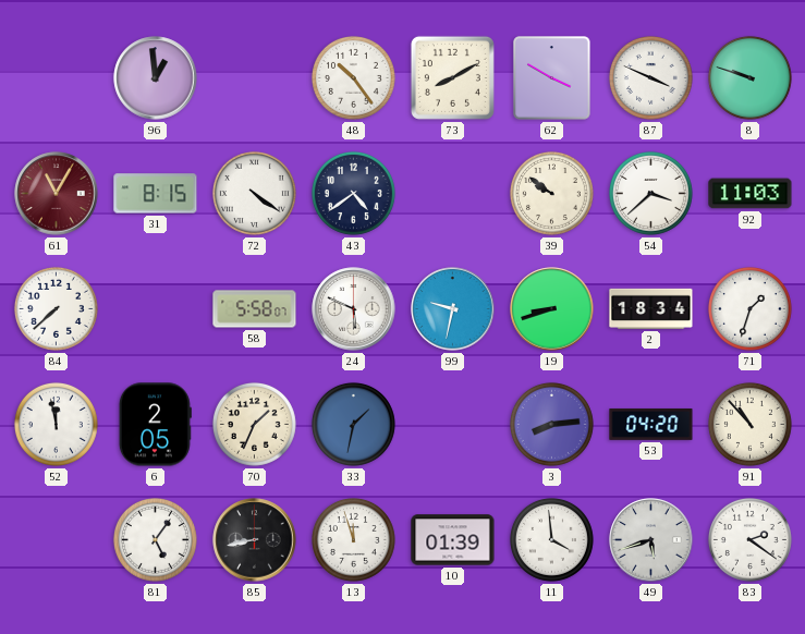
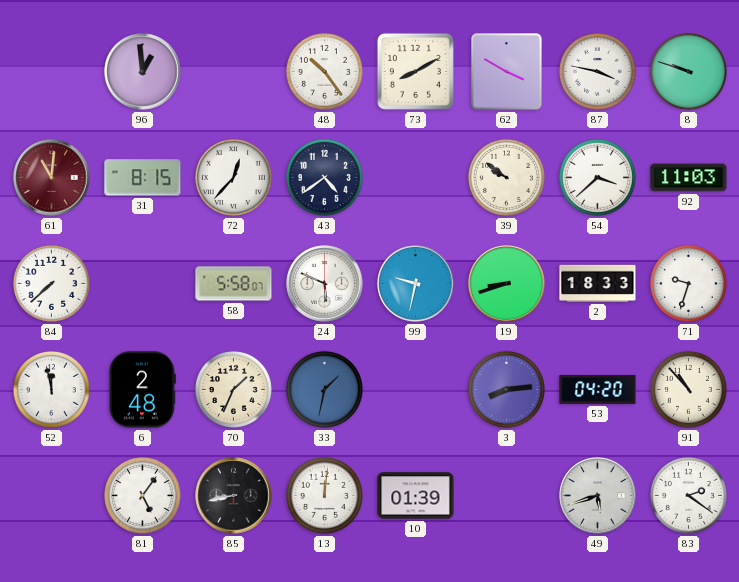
87: 3:49 -> 3:47 (597, 71)
61: 11:05 -> 11:01 (52, 178)
72: 4:21 -> 12:37 (233, 177)
2: 18:34 -> 18:33 (598, 283)
71: 1:33 -> 9:33 (688, 283)
6: 2:05 -> 2:48 (142, 390)
13: 11:57 -> 12:01 (324, 495)
11: 3:59 -> none (551, 539)
